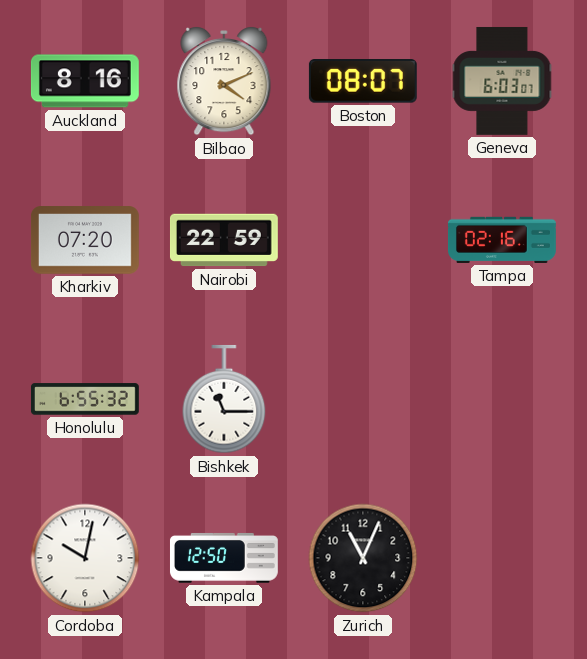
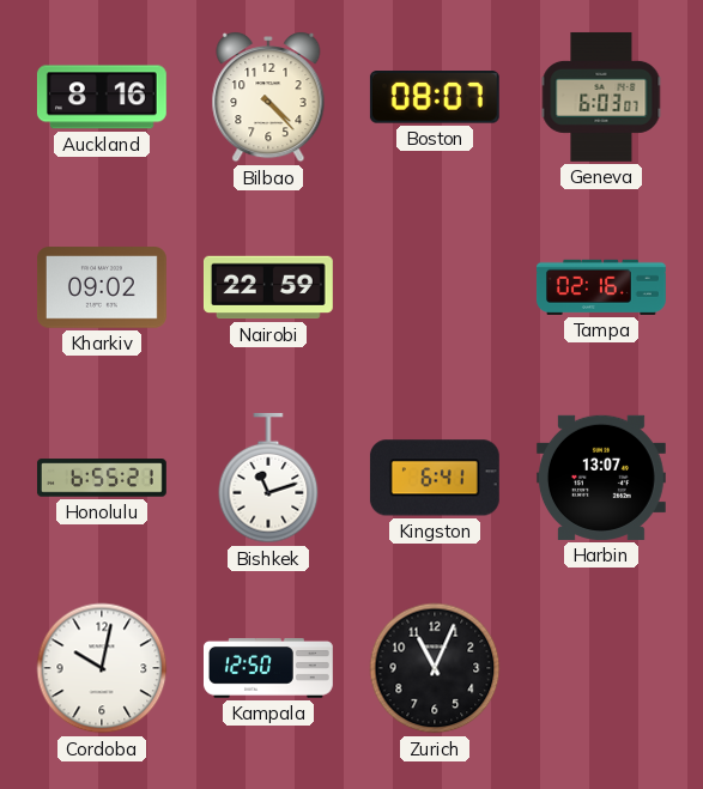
Bilbao: 4:11 -> 4:23 (268, 98)
Kharkiv: 07:20 -> 09:02 (102, 287)
Honolulu: 6:55:32 -> 6:55:21 (102, 478)
Bishkek: 11:15 -> 11:12 (268, 478)
Kingston: none -> 6:41 (435, 478)
Harbin: none -> 13:07 (601, 478)
